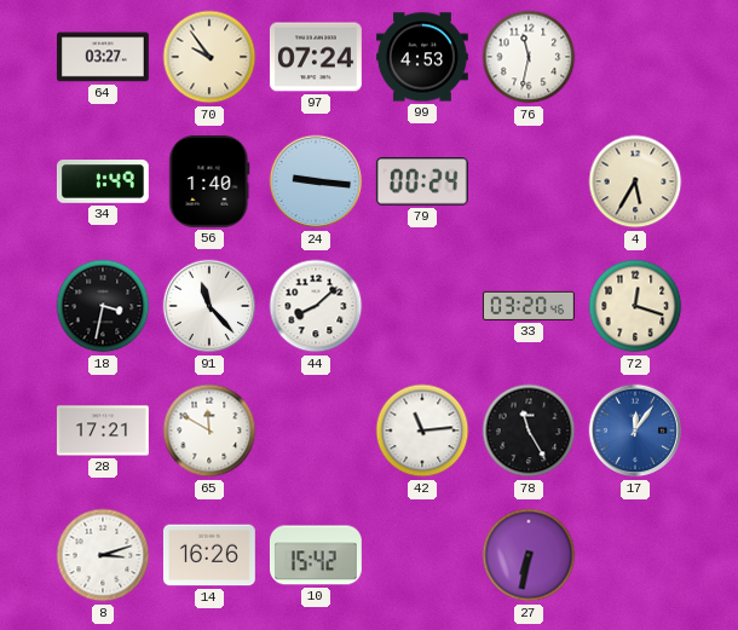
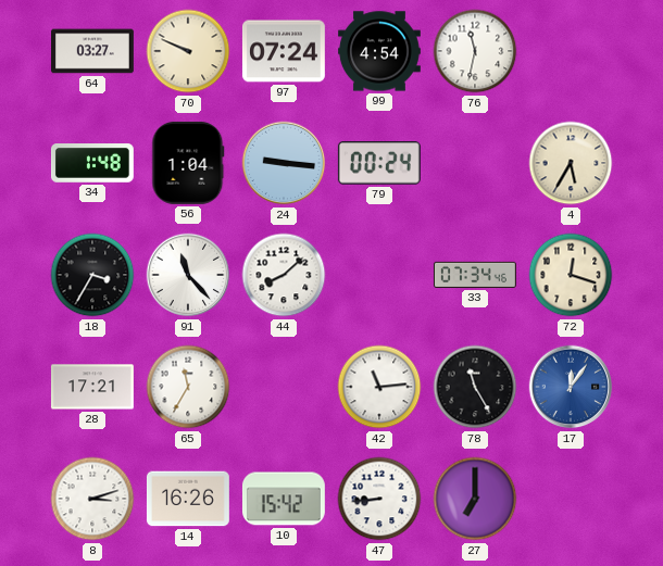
70: 9:54 -> 9:49 (188, 51)
99: 4:53 -> 4:54 (380, 51)
34: 1:49 -> 1:48 (92, 164)
56: 1:40 -> 1:04 (188, 163)
18: 3:32 -> 3:35 (92, 275)
33: 03:20 -> 07:34 (475, 275)
65: 11:50 -> 11:35 (188, 387)
47: none -> 8:44 (379, 499)
27: 6:32 -> 7:00 (475, 499)
